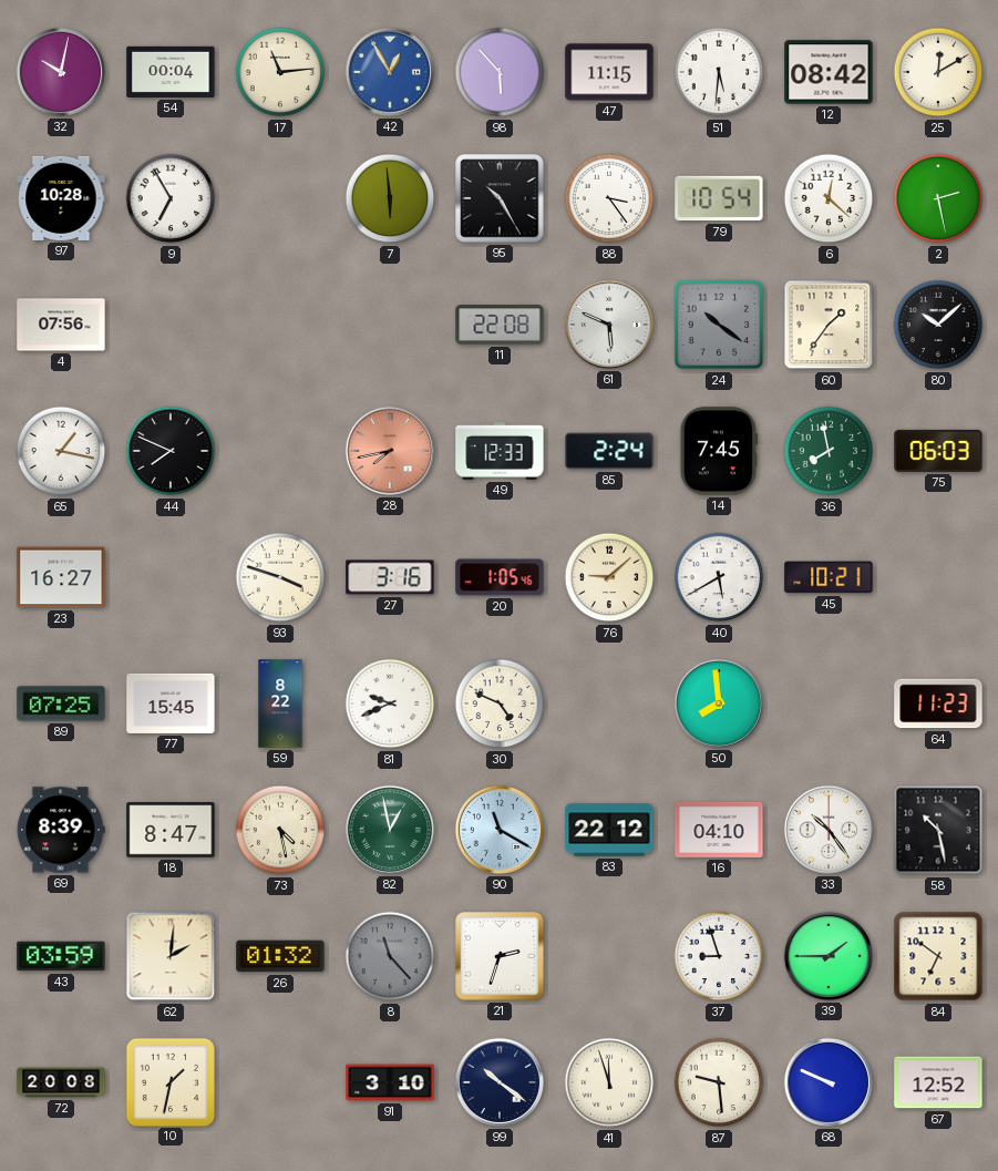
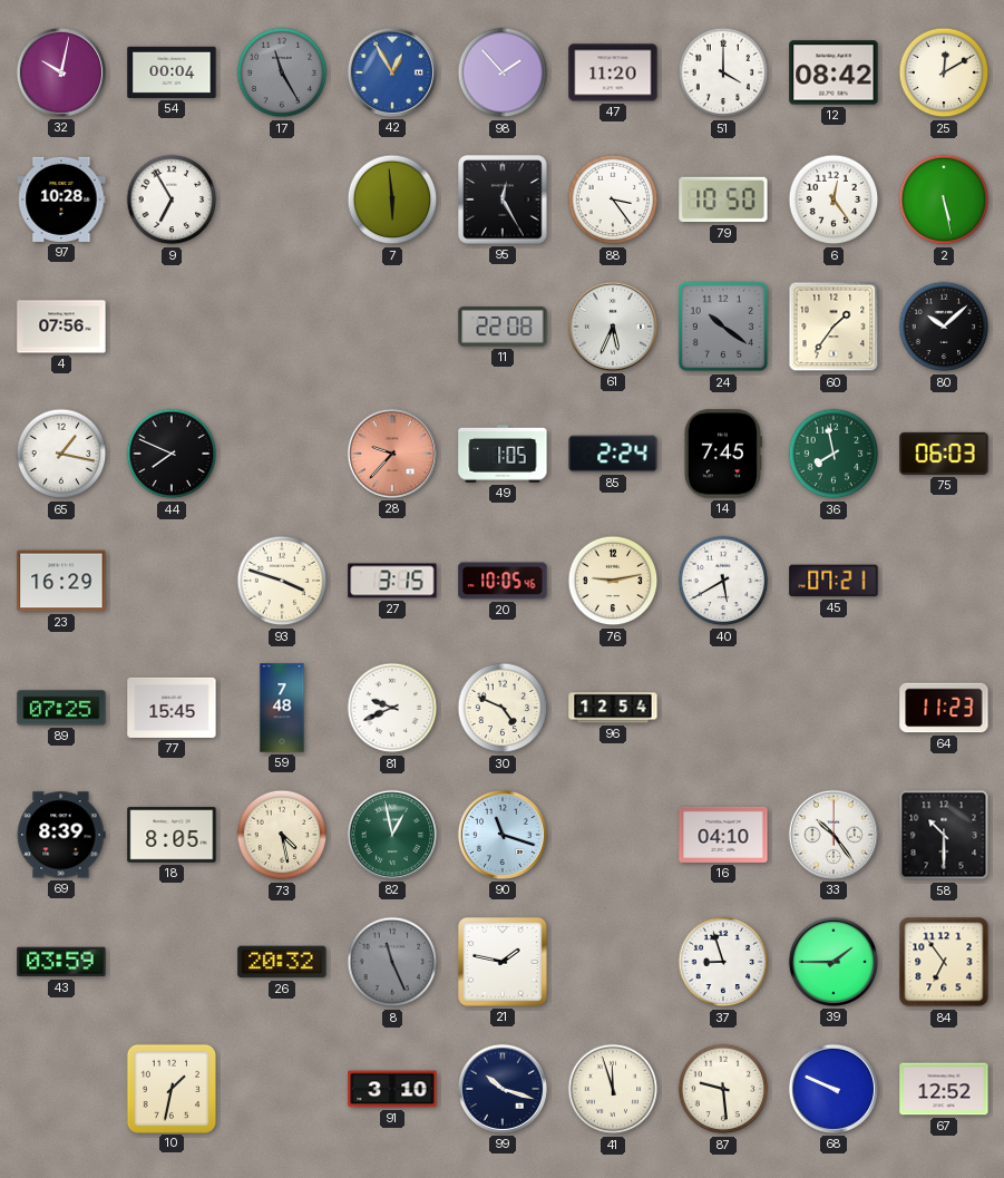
17: 11:14 -> 11:25 (282, 72)
17 dial: cream -> grey (282, 72)
98: 5:53 -> 1:53 (503, 72)
47: 11:15 -> 11:20 (613, 72)
51: 5:31 -> 4:00 (723, 72)
95: 10:25 -> 12:25 (503, 199)
79: 10:54 -> 10:50 (723, 199)
6: 12:22 -> 12:24 (834, 199)
2: 2:28 -> 5:28 (944, 199)
61: 5:49 -> 5:34 (612, 327)
28: 7:43 -> 9:37 (391, 454)
49: 12:33 -> 1:05 (503, 455)
23: 16:27 -> 16:29 (61, 581)
27: 3:16 -> 3:15 (392, 581)
20: 1:05 -> 10:05 (503, 581)
76: 9:08 -> 9:13 (613, 581)
45: 10:21 -> 07:21 (834, 581)
59: 8:22 -> 7:48 (282, 708)
96: none -> 12:54 (613, 708)
50: 7:59 -> none (718, 703)
18: 8:47 -> 8:05 (172, 835)
90: 11:20 -> 11:18 (501, 835)
83: 22:12 -> none (609, 830)
58: 10:28 -> 10:30 (944, 835)
62: 2:01 -> none (171, 956)
26: 01:32 -> 20:32 (282, 962)
8: 11:23 -> 11:26 (392, 962)
21: 2:33 -> 1:47 (503, 962)
84: 6:51 -> 6:54 (944, 962)
72: 20:08 -> none (61, 1082)
99: 10:21 -> 10:18 (501, 1089)
